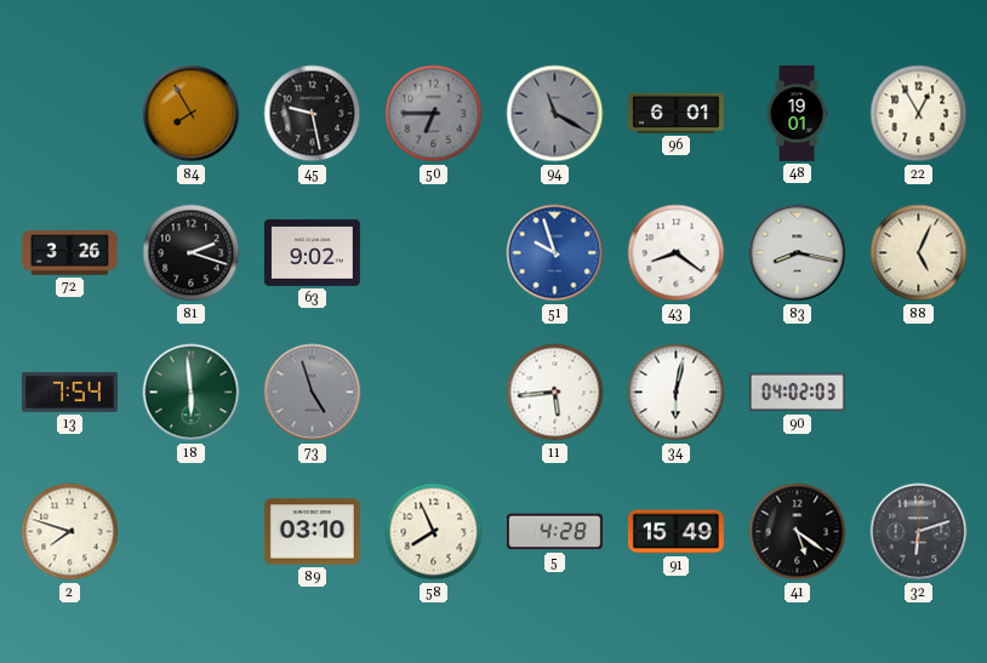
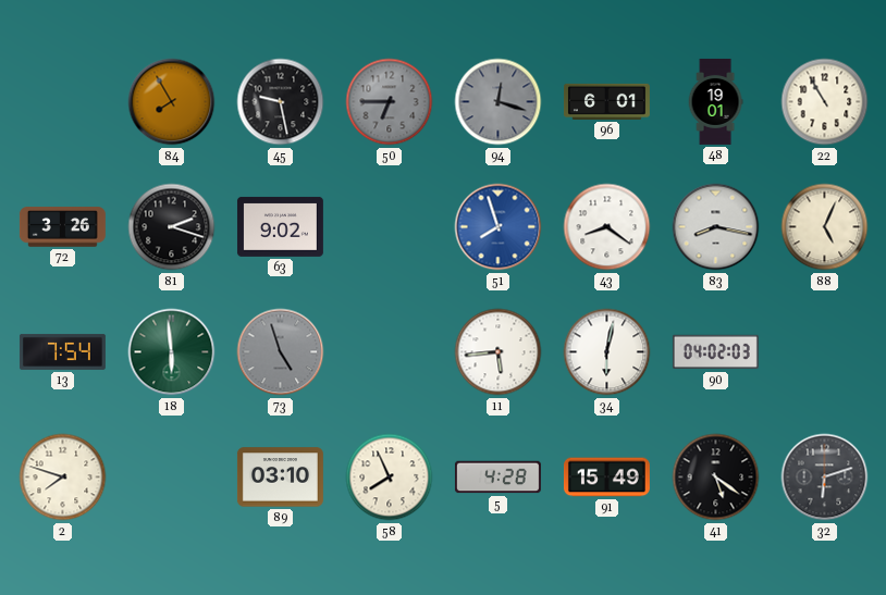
94: 11:20 -> 12:18 (499, 102)
22: 12:55 -> 10:55 (825, 102)
51: 9:57 -> 7:57 (499, 227)
